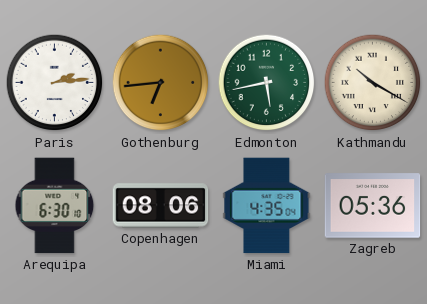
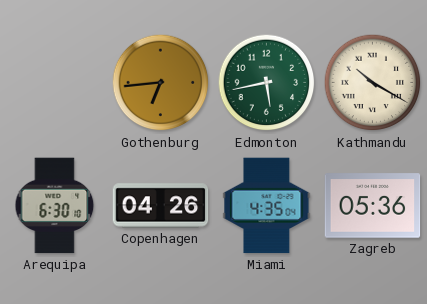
Paris: 2:14 -> none (55, 83)
Copenhagen: 08:06 -> 04:26 (161, 206)
